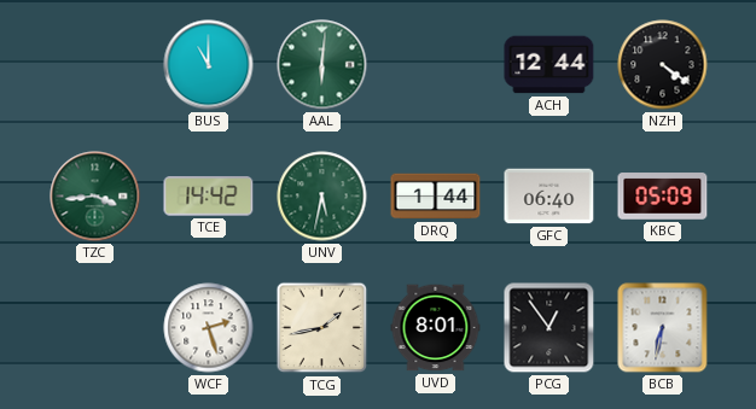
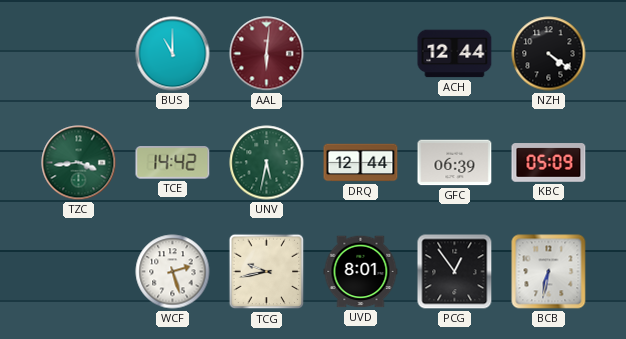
AAL dial: green -> burgundy (267, 54)
DRQ: 1:44 -> 12:44 (361, 163)
GFC: 06:40 -> 06:39 (455, 163)
TCG: 1:43 -> 9:43 (267, 272)
